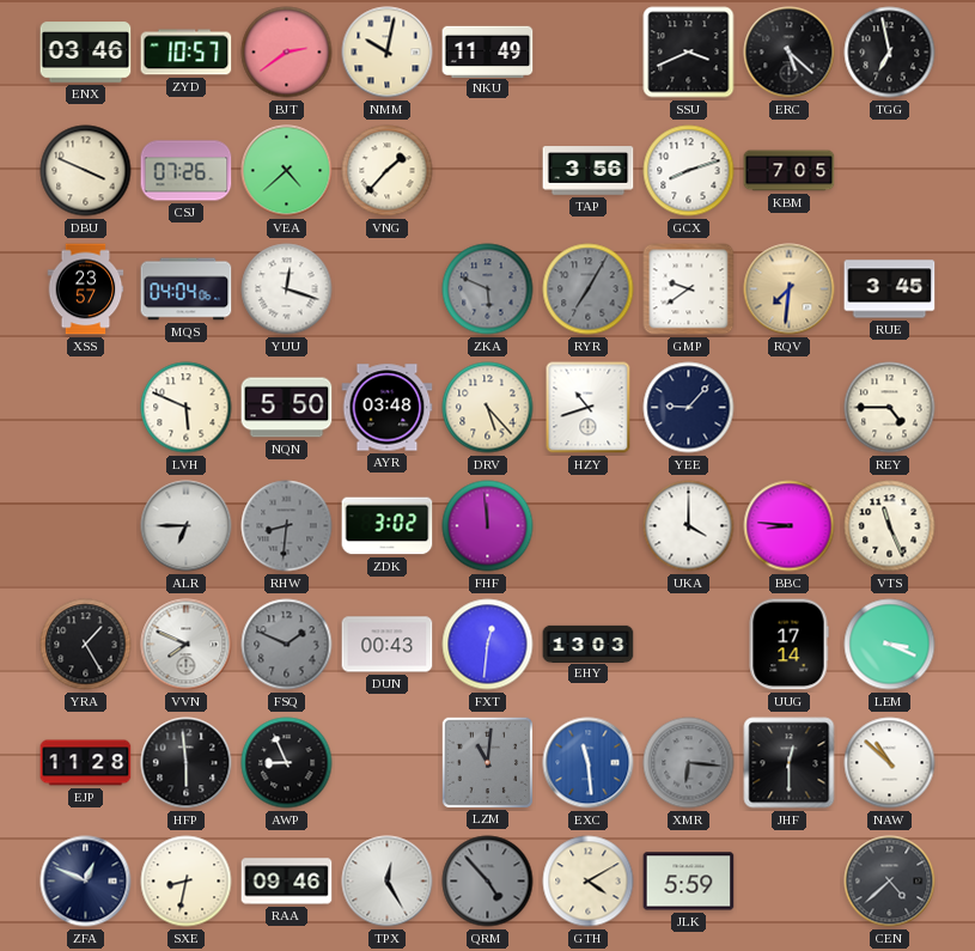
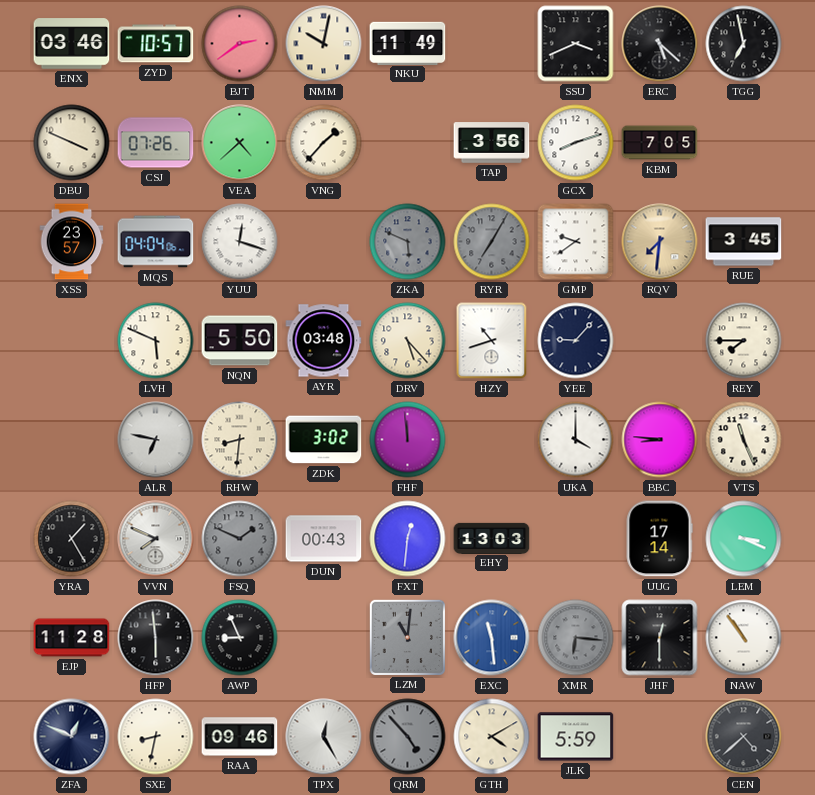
REY: 4:45 -> 7:45 (744, 341)
ALR: 6:45 -> 6:47 (156, 440)
RHW dial: grey -> cream (240, 440)
NAW: 10:52 -> 10:54 (744, 638)
